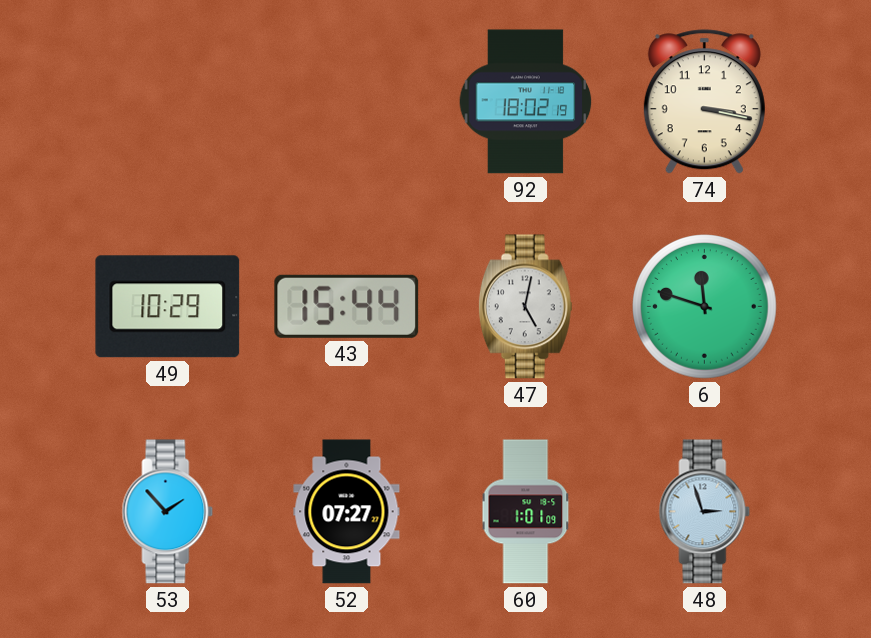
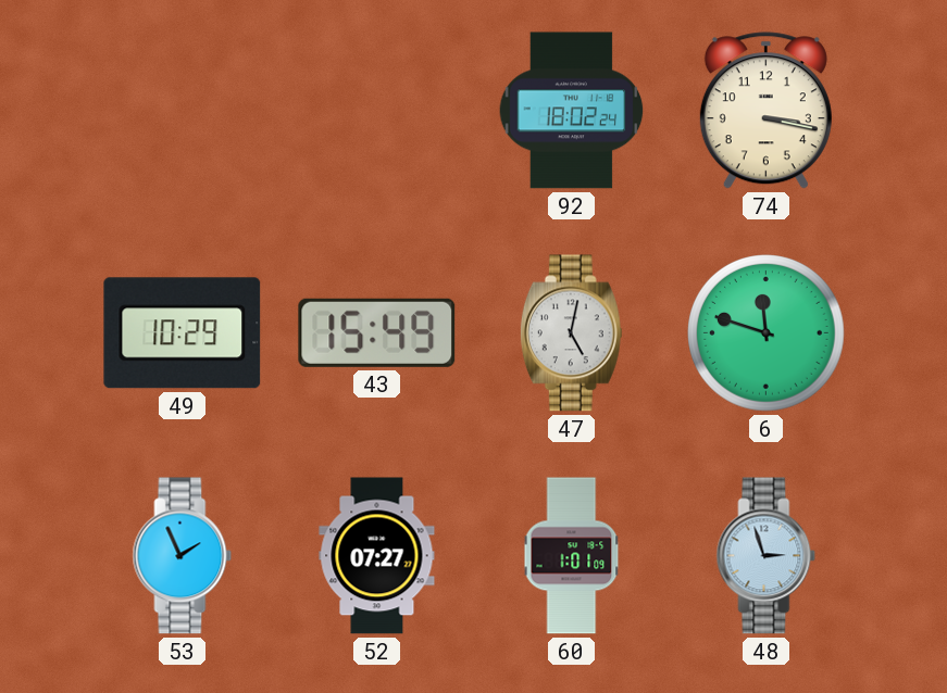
92: 18:02:19 -> 18:02:24 (572, 111)
43: 15:44 -> 15:49 (377, 332)
53: 1:53 -> 1:56 (183, 556)
